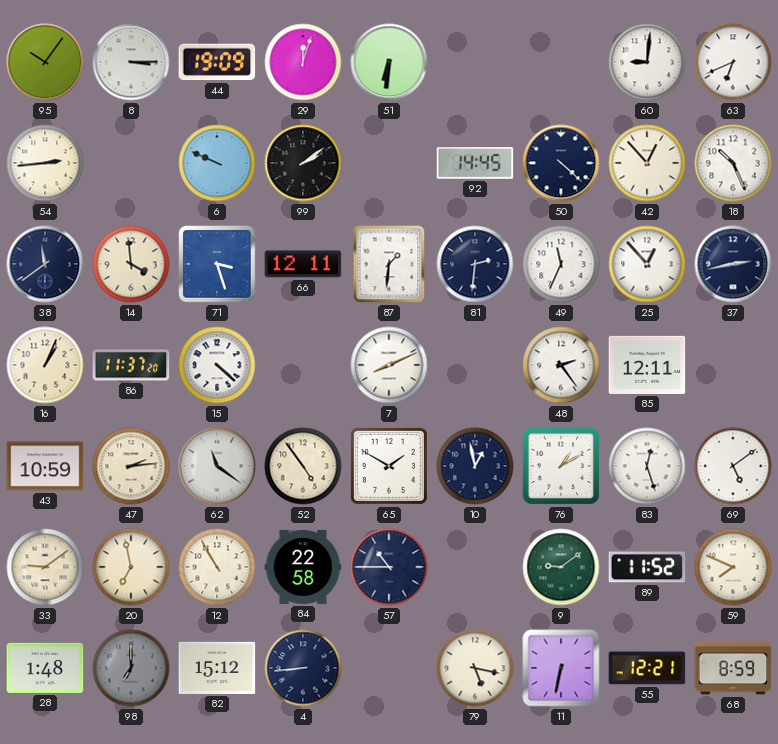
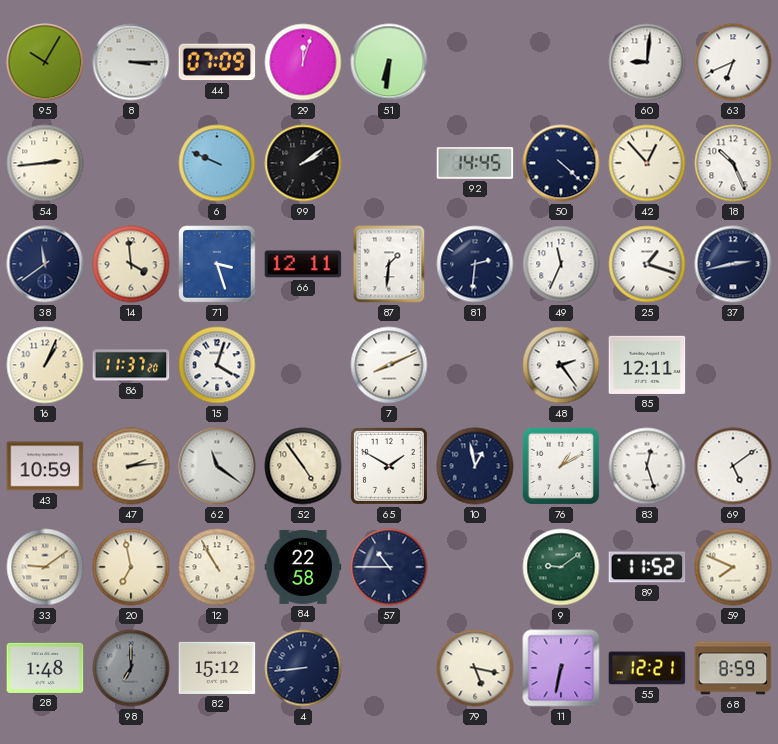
95: 10:06 -> 10:05 (45, 62)
44: 19:09 -> 07:09 (217, 62)
25: 12:53 -> 1:18 (647, 264)
15: 4:22 -> 4:03 (217, 365)
